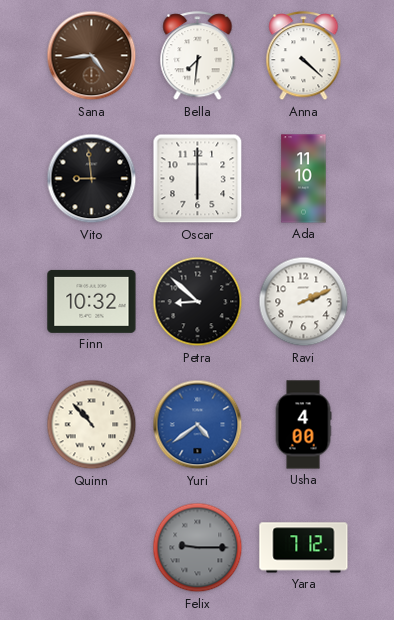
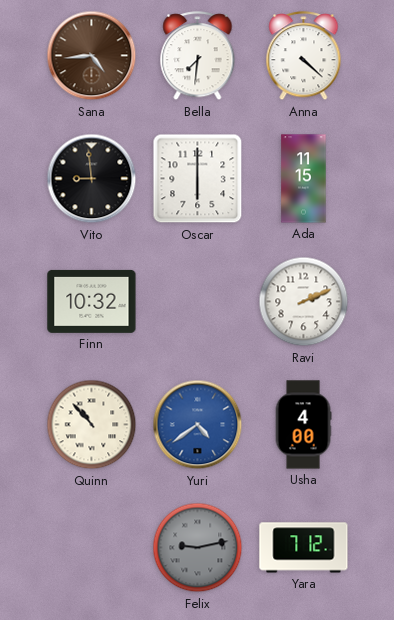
Ada: 11:10 -> 11:15 (304, 179)
Petra: 8:52 -> none (198, 302)
Felix: 9:15 -> 9:13 (198, 548)
